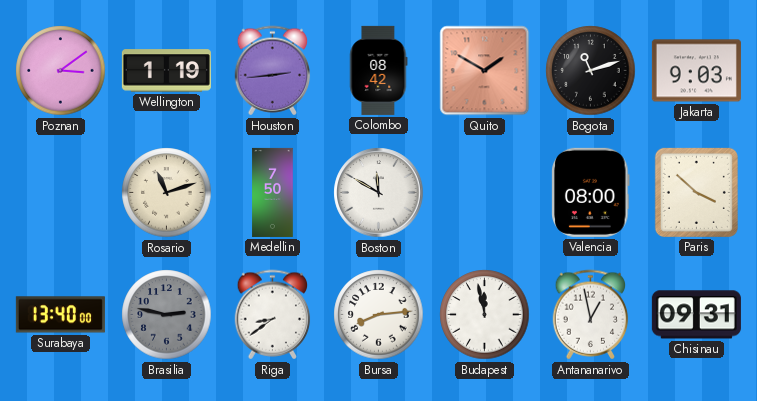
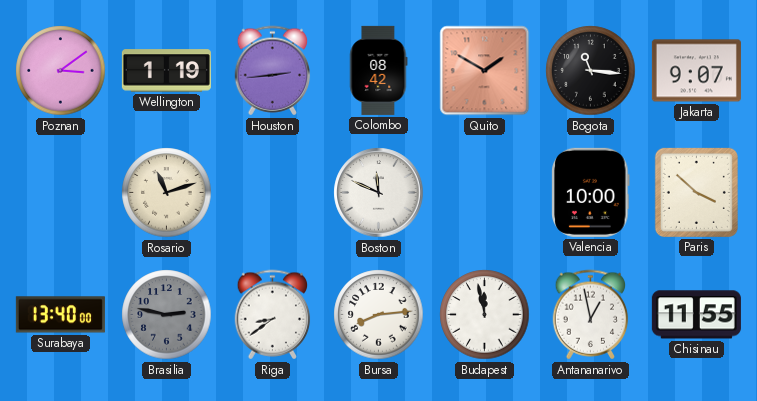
Bogota: 11:12 -> 11:16 (591, 71)
Jakarta: 9:03 -> 9:07 (696, 71)
Medellin: 7:50 -> none (273, 192)
Boston: 11:50 -> 11:49 (379, 193)
Valencia: 08:00 -> 10:00 (591, 192)
Chisinau: 09:31 -> 11:55 (696, 315)
